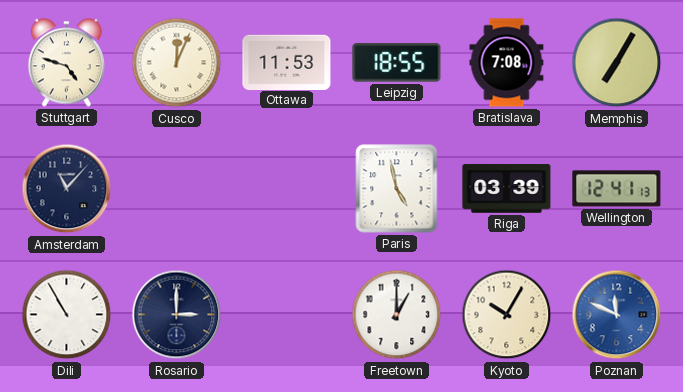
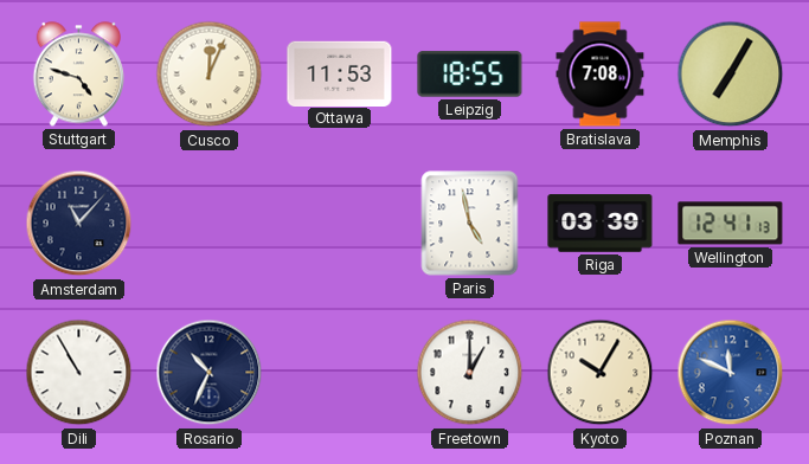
Rosario: 3:00 -> 10:34 (210, 373)
